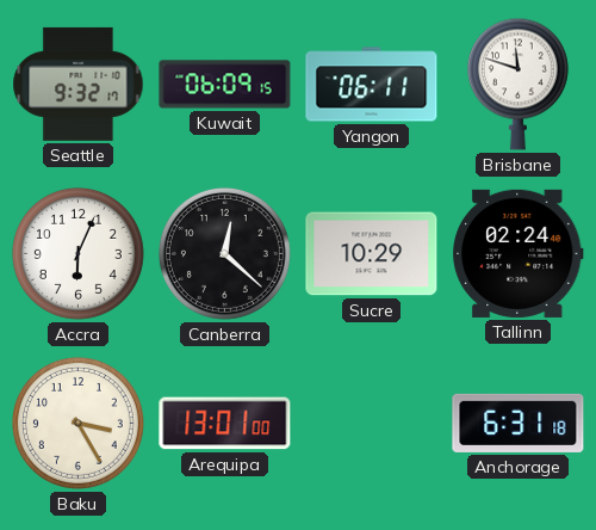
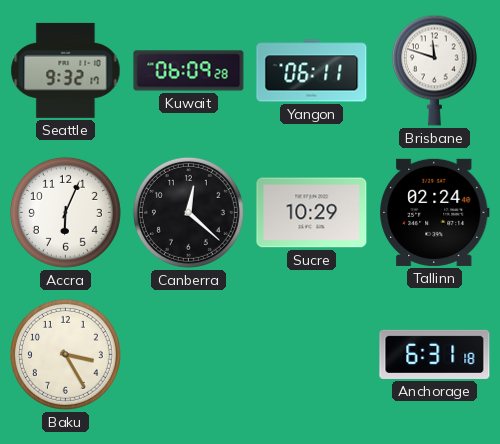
Kuwait: 06:09:15 -> 06:09:28 (189, 71)
Arequipa: 13:01 -> none (225, 424)
